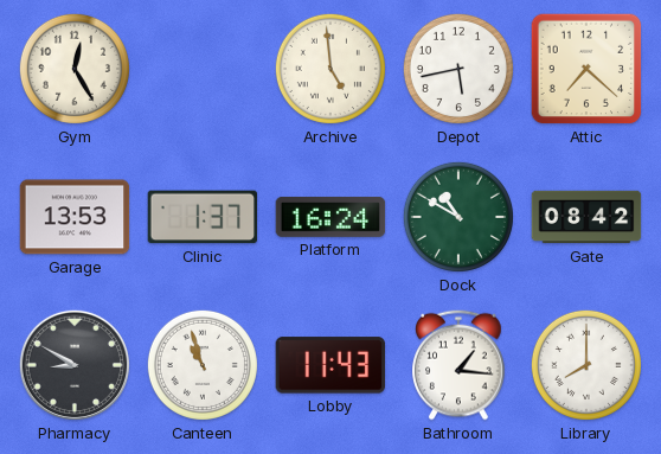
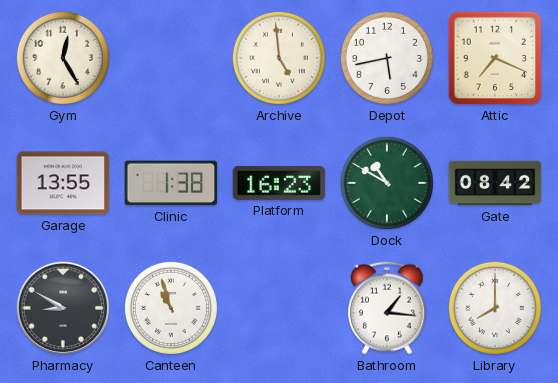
Attic: 7:22 -> 7:19 (495, 58)
Garage: 13:53 -> 13:55 (63, 183)
Clinic: 1:37 -> 1:38 (171, 183)
Platform: 16:24 -> 16:23 (279, 183)
Lobby: 11:43 -> none (329, 365)
